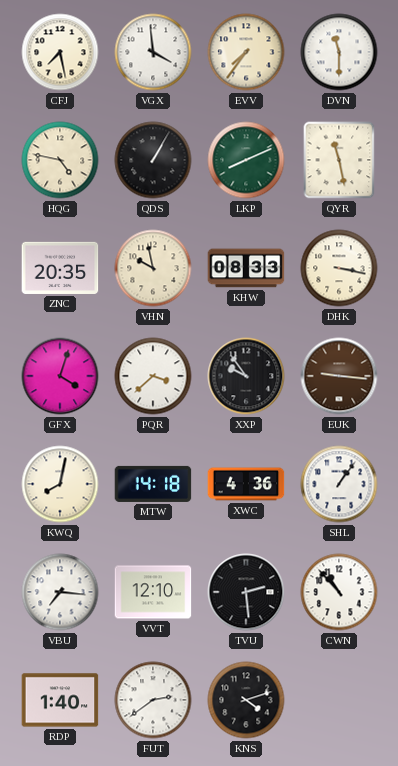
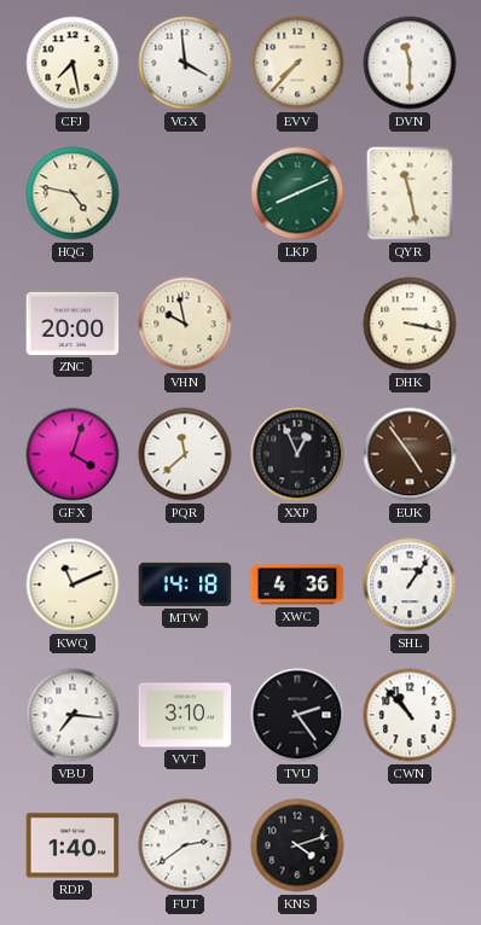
EVV: 7:36 -> 7:37 (297, 63)
QDS: 1:05 -> none (153, 160)
ZNC: 20:35 -> 20:00 (73, 324)
KHW: 08:33 -> none (246, 268)
PQR: 3:38 -> 11:38 (185, 454)
XXP: 9:54 -> 12:56 (297, 454)
EUK: 9:16 -> 4:54 (410, 454)
KWQ: 8:02 -> 11:11 (73, 584)
VVT: 12:10 -> 3:10 (185, 715)
TVU: 2:29 -> 2:24 (297, 715)
